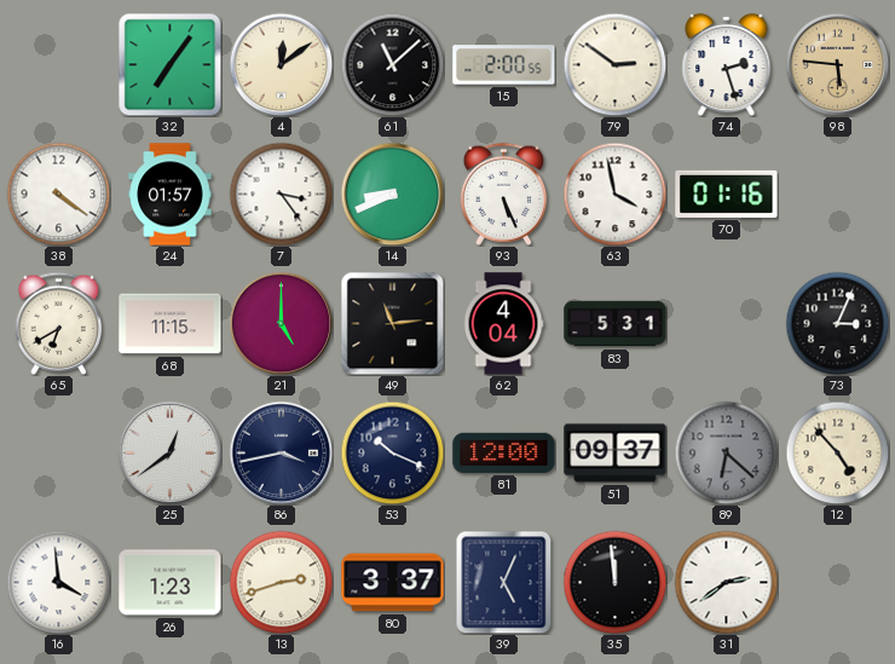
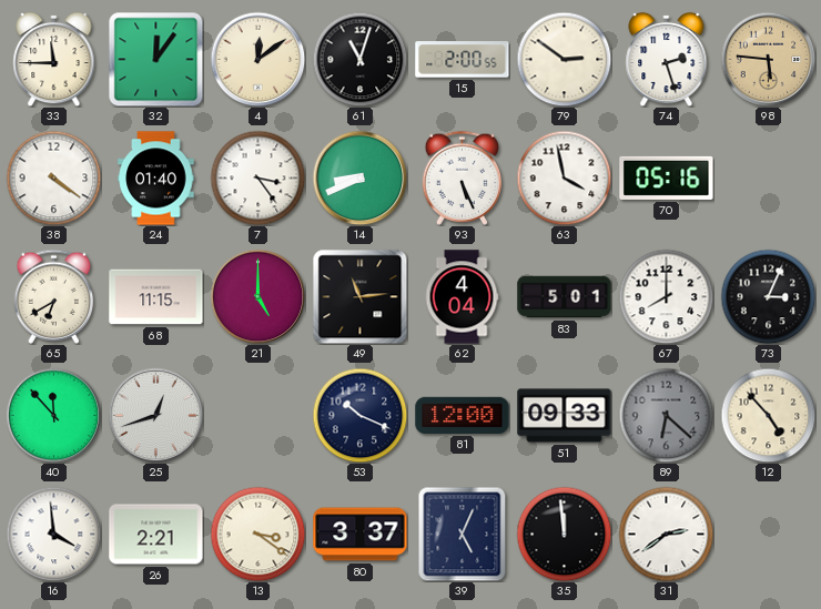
33: none -> 11:45 (54, 59)
32: 7:06 -> 12:06 (155, 59)
61: 11:08 -> 11:03 (359, 59)
24: 01:57 -> 01:40 (156, 179)
70: 01:16 -> 05:16 (667, 177)
83: 5:31 -> 5:01 (565, 297)
67: none -> 8:00 (666, 296)
40: none -> 11:53 (53, 415)
25: 12:39 -> 12:42 (155, 415)
86: 3:43 -> none (281, 452)
51: 09:37 -> 09:33 (565, 416)
26: 1:23 -> 2:21 (156, 535)
13: 2:42 -> 3:21 (257, 534)
